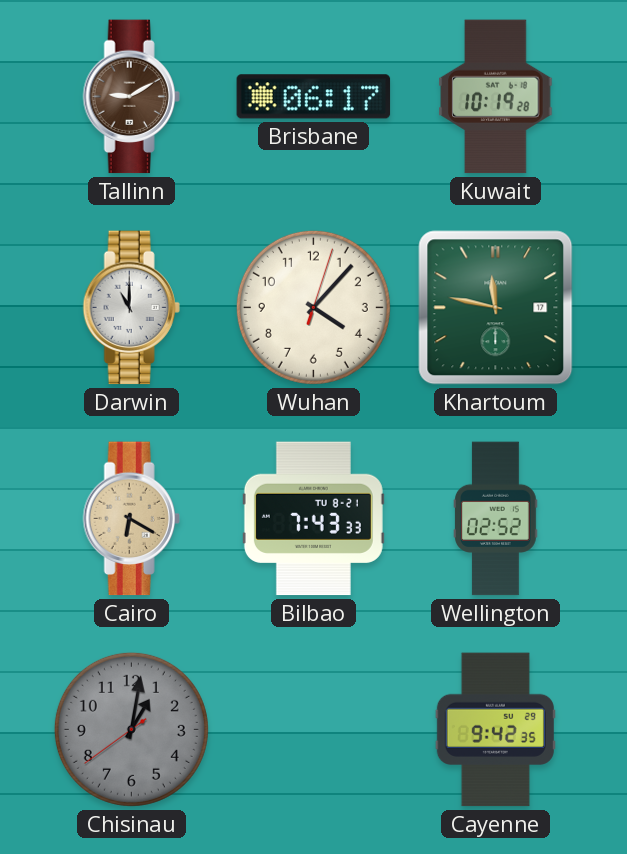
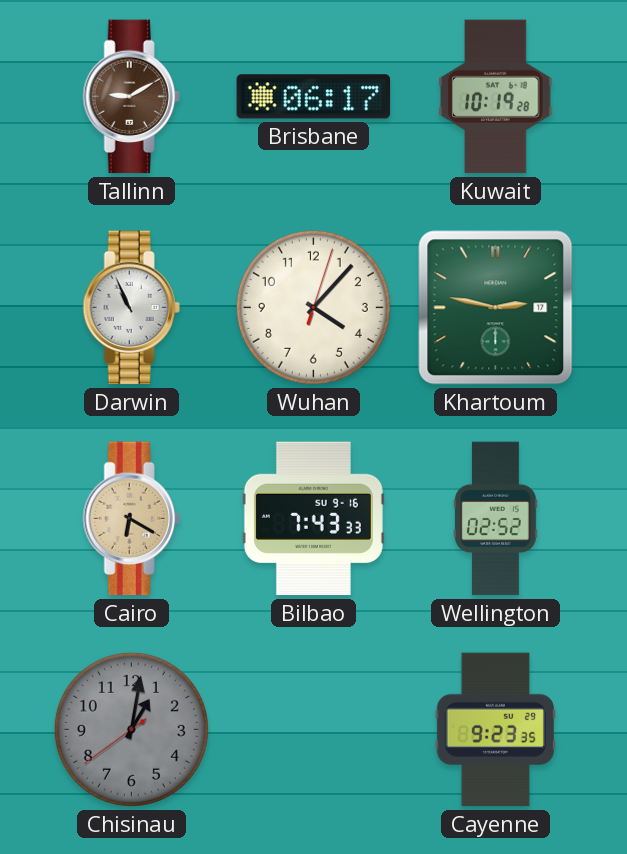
Darwin: 11:00 -> 10:56 (131, 308)
Khartoum: 11:47 -> 2:47 (496, 308)
Bilbao date: TU 8-21 -> SU 9-16 (313, 519)
Cayenne: 9:42 -> 9:23 (495, 730)
